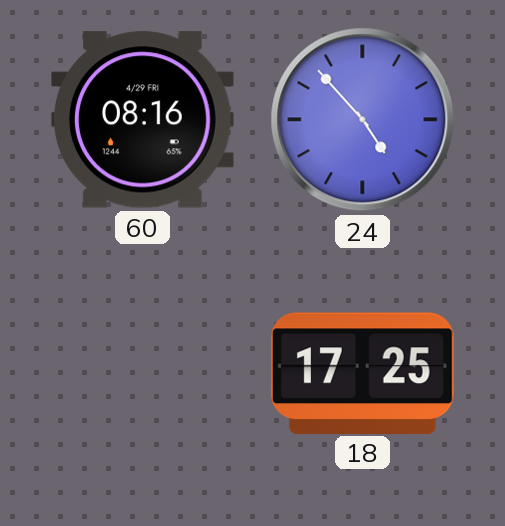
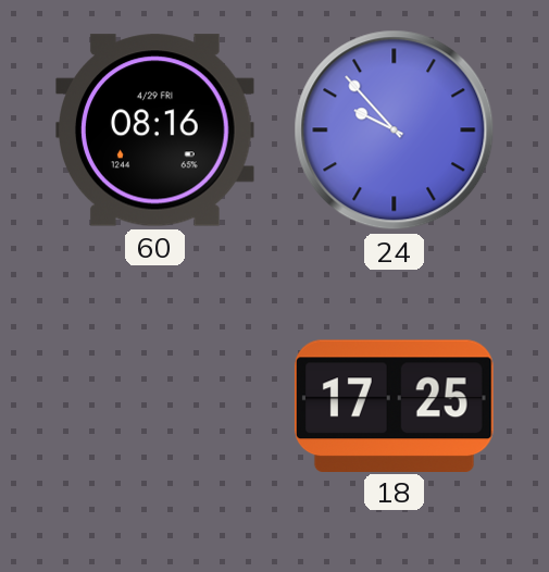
24: 4:53 -> 9:53 (395, 130)
